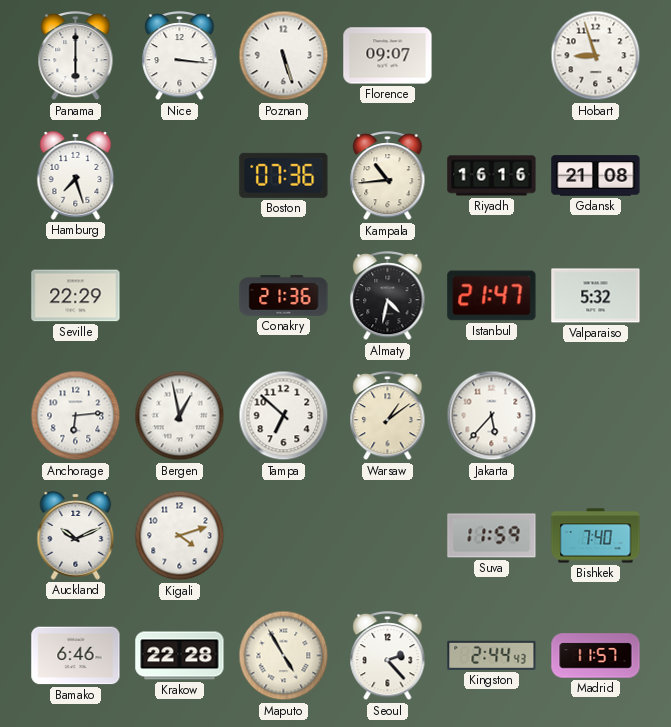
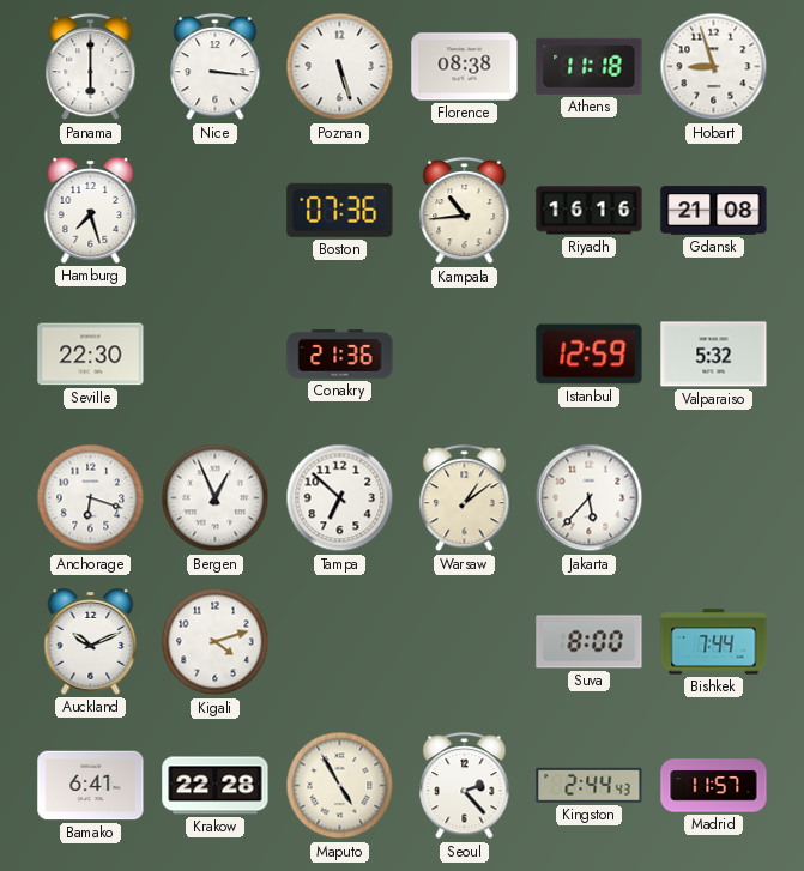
Florence: 09:07 -> 08:38 (465, 67)
Athens: none -> 11:18 (590, 66)
Seville: 22:29 -> 22:30 (91, 355)
Almaty: 4:32 -> none (388, 297)
Istanbul: 21:47 -> 12:59 (590, 355)
Anchorage: 6:14 -> 6:18 (91, 498)
Bergen: 12:58 -> 12:56 (216, 498)
Suva: 11:59 -> 8:00 (590, 642)
Bishkek: 7:40 -> 7:44 (714, 642)
Bamako: 6:46 -> 6:41 (91, 786)
